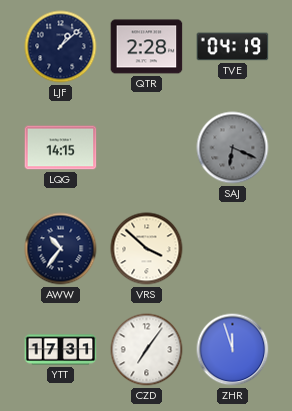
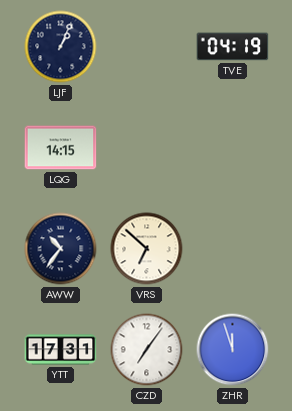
LJF: 1:08 -> 1:04 (61, 47)
QTR: 2:28 -> none (147, 47)
SAJ: 6:19 -> none (233, 148)
VRS: 3:52 -> 6:52 (147, 249)
